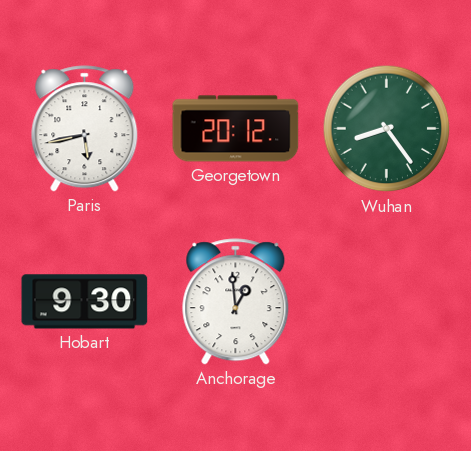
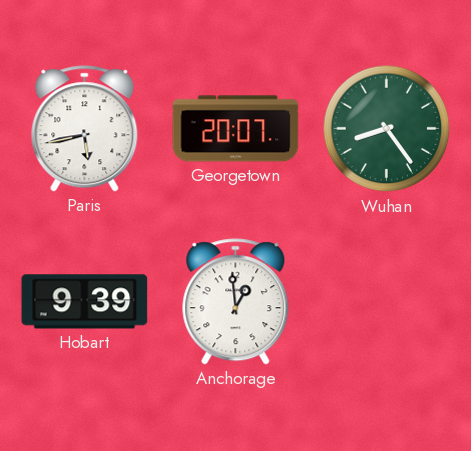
Georgetown: 20:12 -> 20:07 (236, 129)
Hobart: 9:30 -> 9:39 (85, 302)
